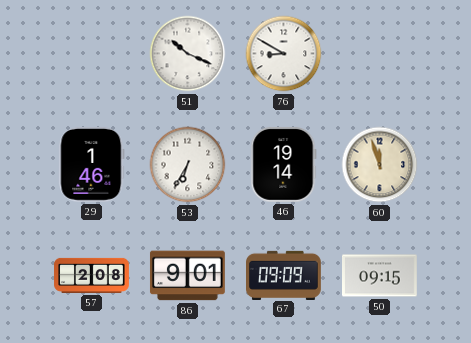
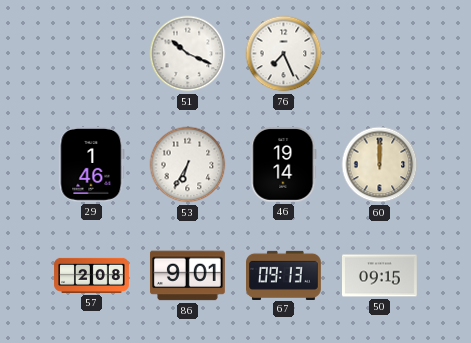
76: 8:50 -> 7:26 (284, 54)
60: 11:57 -> 12:00 (380, 165)
67: 09:09 -> 09:13 (284, 275)
